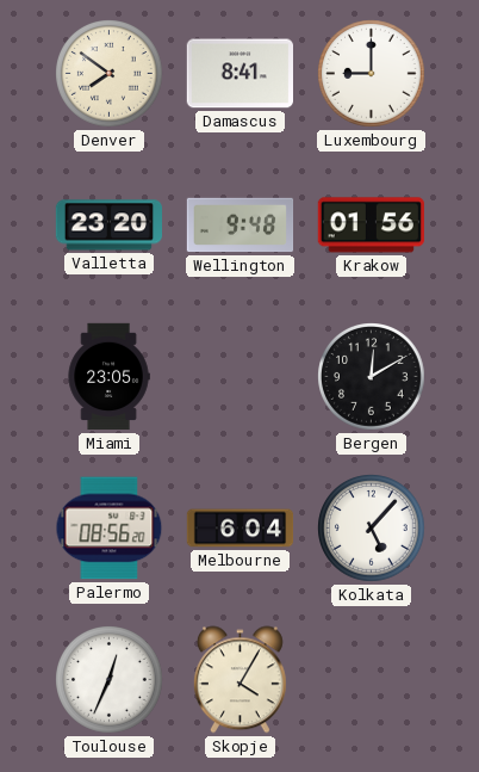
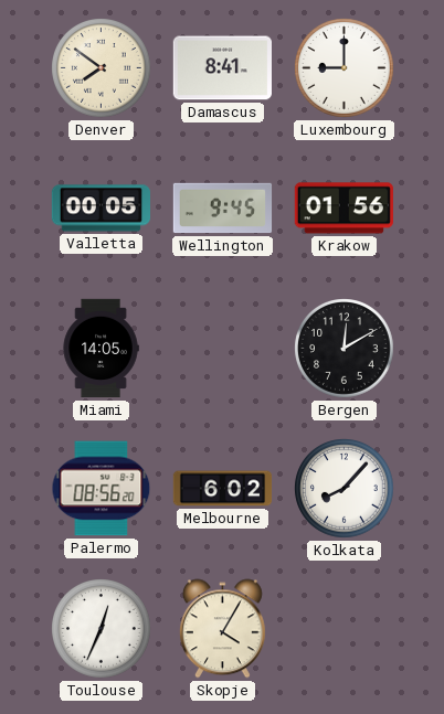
Valletta: 23:20 -> 00:05 (102, 209)
Wellington: 9:48 -> 9:45 (223, 209)
Miami: 23:05 -> 14:05 (101, 349)
Melbourne: 6:04 -> 6:02 (223, 489)
Kolkata: 5:07 -> 8:07 (345, 489)
